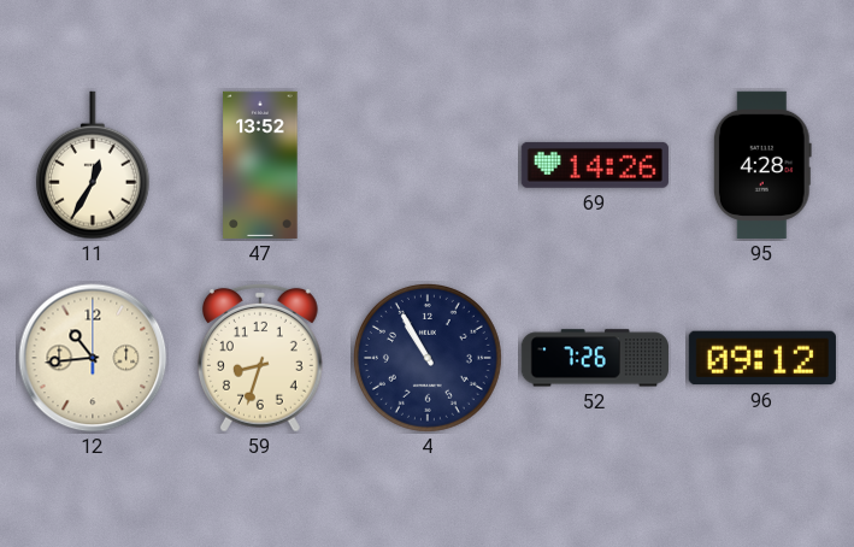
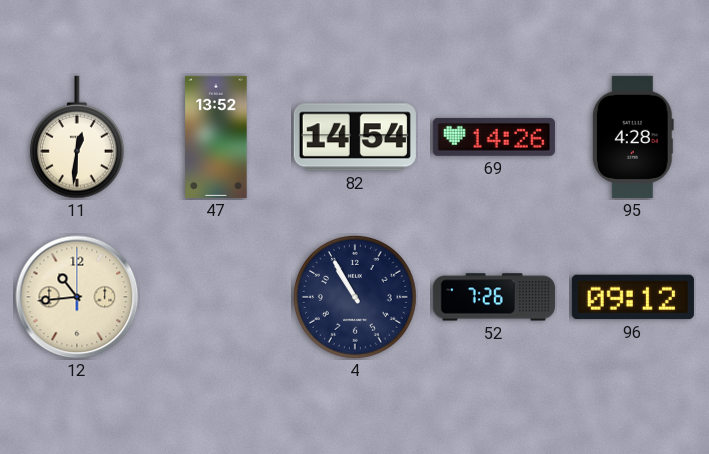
11: 12:35 -> 12:31 (77, 137)
82: none -> 14:54 (355, 137)
59: 8:33 -> none (260, 358)
